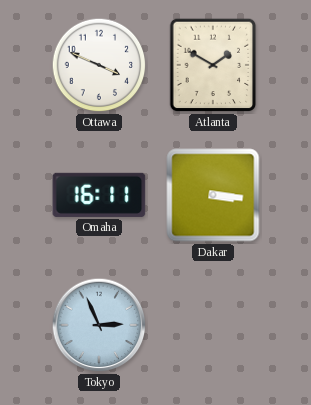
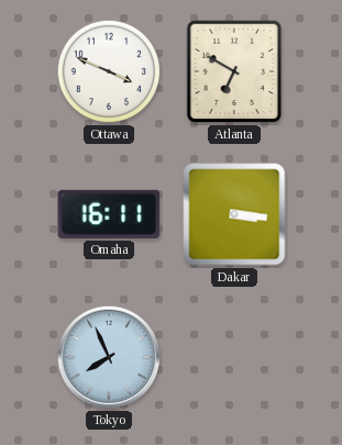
Atlanta: 1:50 -> 6:50 (234, 71)
Tokyo: 2:56 -> 7:56 (109, 357)
